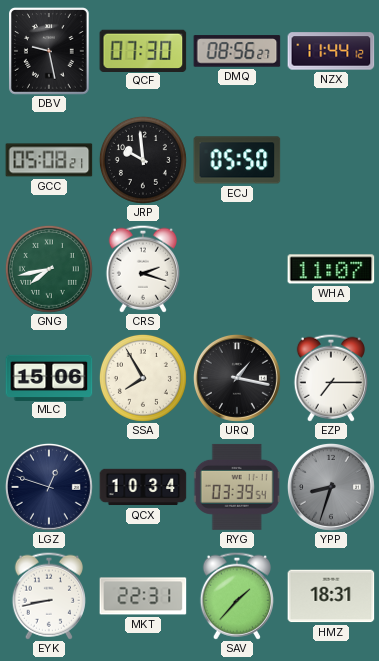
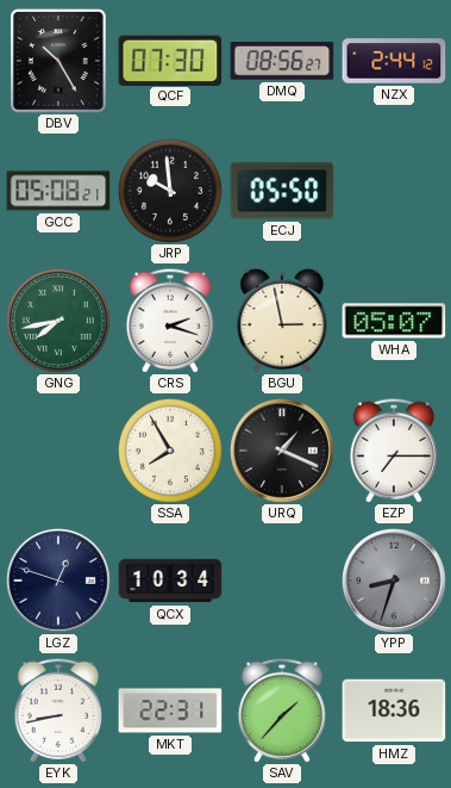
DBV: 9:28 -> 10:25 (59, 61)
NZX: 11:44 -> 2:44 (394, 61)
BGU: none -> 2:58 (282, 321)
WHA: 11:07 -> 05:07 (394, 321)
MLC: 15:06 -> none (49, 377)
URQ: 1:17 -> 1:19 (282, 451)
RYG: 03:39 -> none (237, 487)
HMZ: 18:31 -> 18:36 (394, 711)
